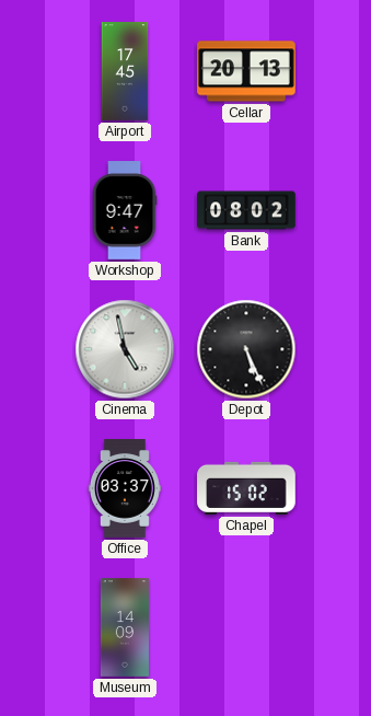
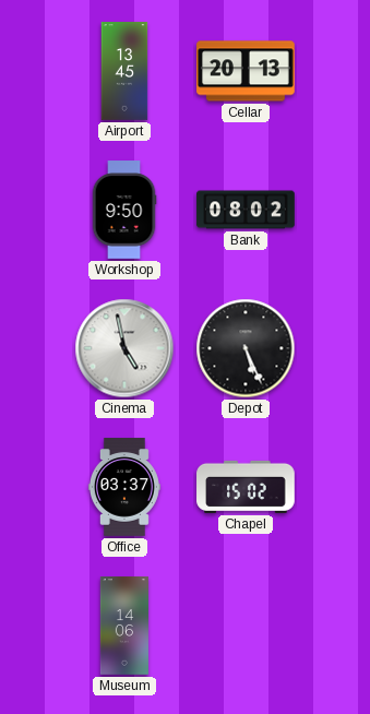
Airport: 17:45 -> 13:45 (124, 71)
Workshop: 9:47 -> 9:50 (124, 210)
Museum: 14:09 -> 14:06 (124, 626)
